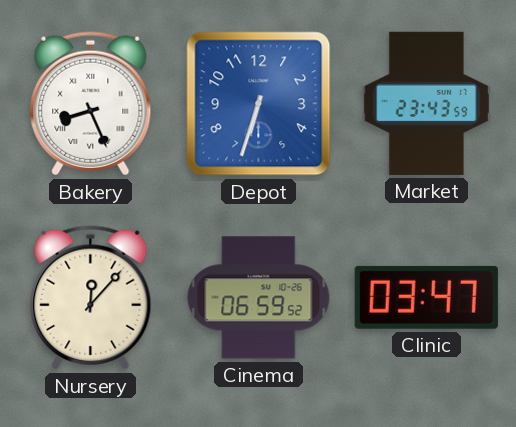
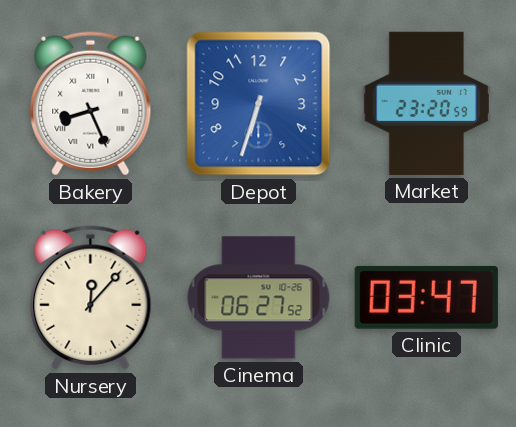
Market: 23:43 -> 23:20 (426, 103)
Cinema: 06:59 -> 06:27 (259, 298)
